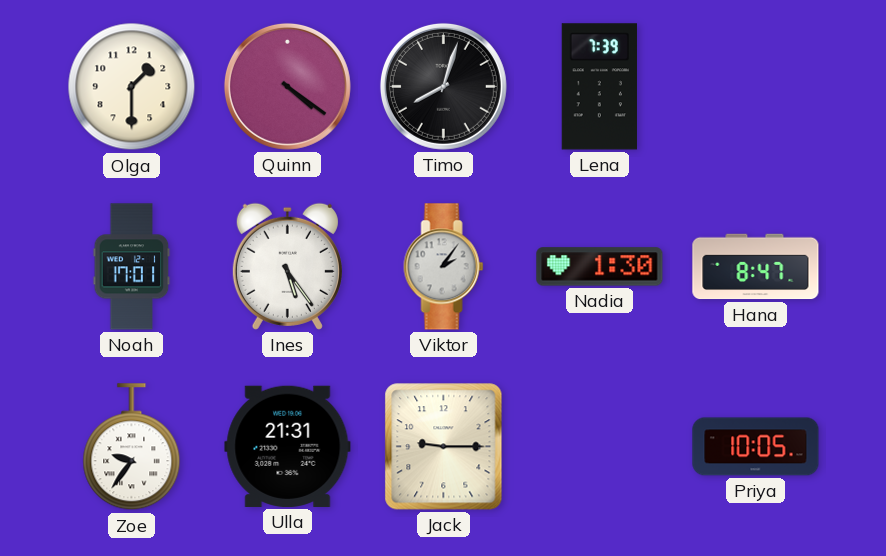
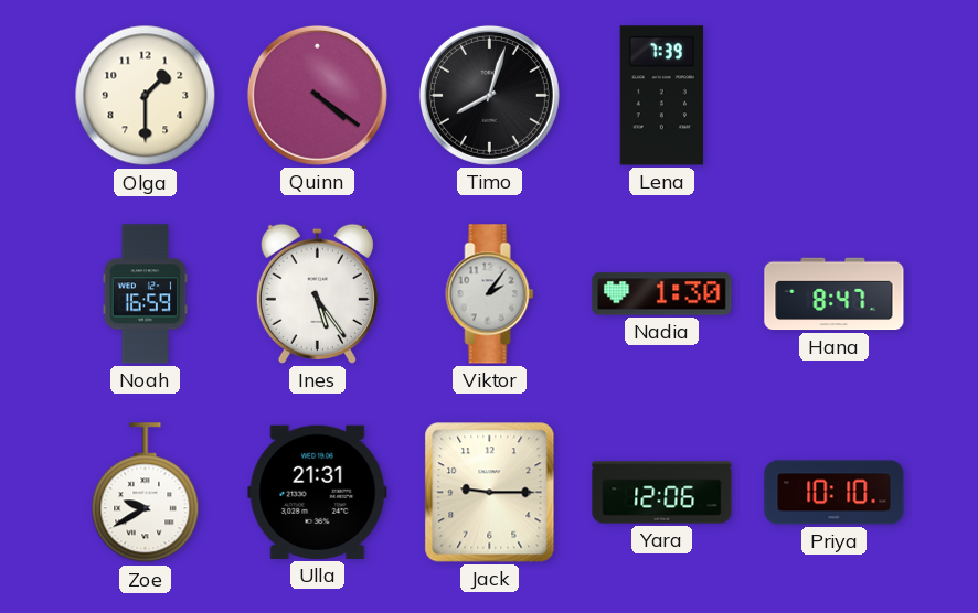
Noah: 17:01 -> 16:59 (146, 294)
Zoe: 9:36 -> 9:40 (146, 493)
Yara: none -> 12:06 (662, 493)
Priya: 10:05 -> 10:10 (835, 493)
